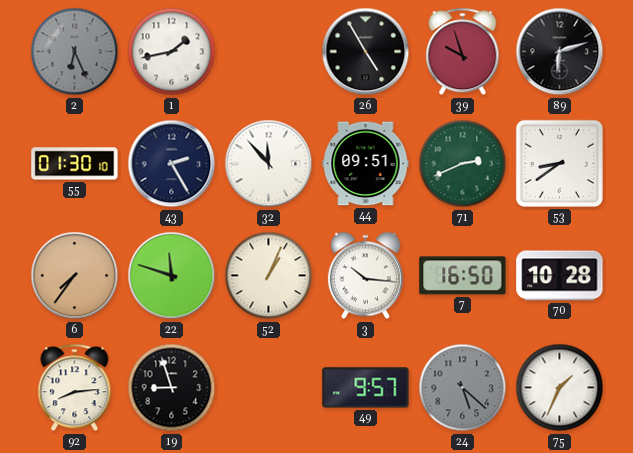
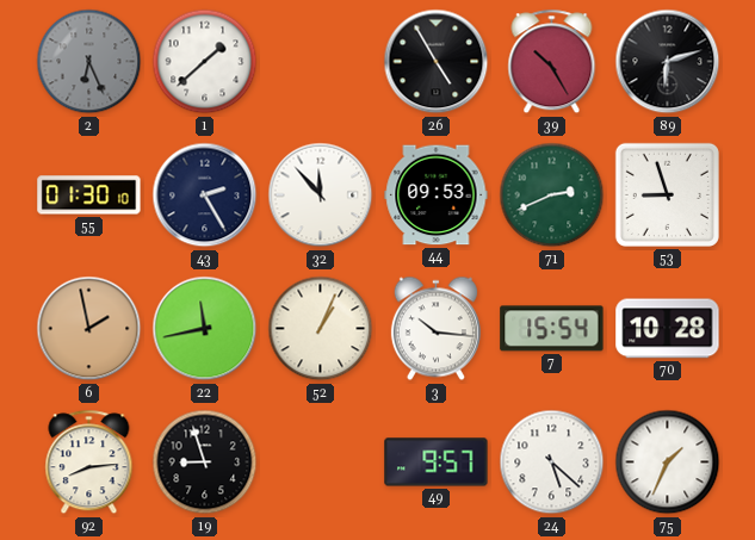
1: 1:43 -> 1:38 (205, 62)
39: 9:57 -> 10:25 (552, 62)
44: 09:51 -> 09:53 (437, 195)
53: 8:39 -> 8:57 (667, 194)
6: 7:36 -> 1:58 (89, 329)
22: 11:48 -> 11:43 (205, 329)
7: 16:50 -> 15:54 (552, 329)
24 dial: grey -> white (552, 463)
